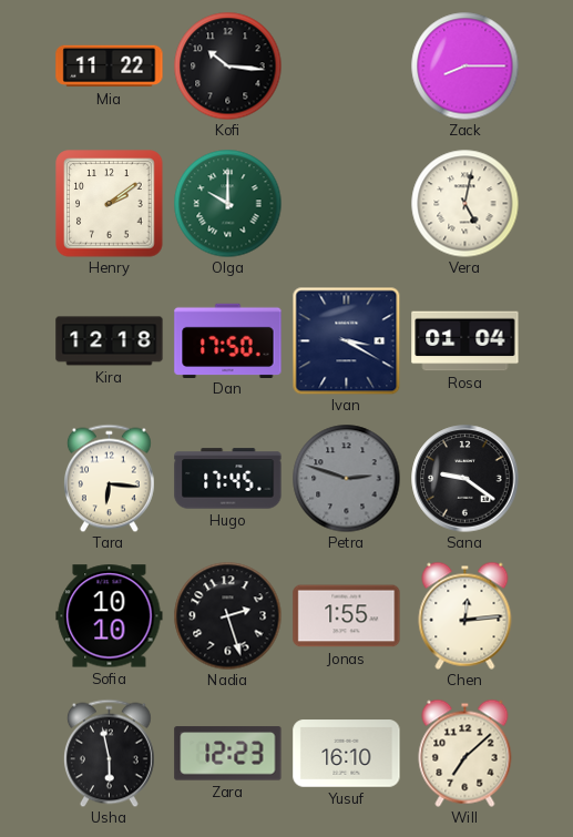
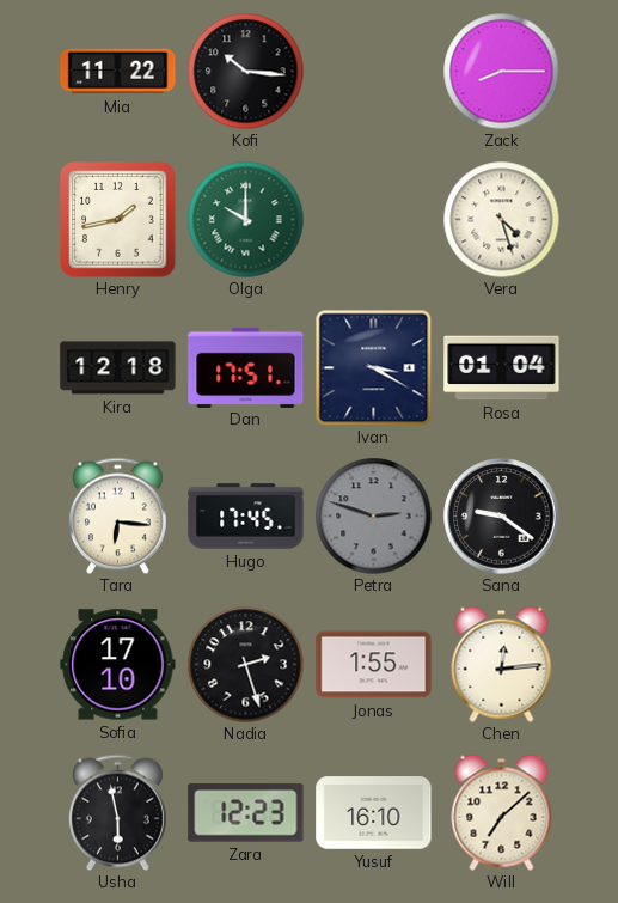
Henry: 2:09 -> 1:43 (118, 220)
Vera: 5:02 -> 4:27 (501, 219)
Dan: 17:50 -> 17:51 (246, 367)
Sofia: 10:10 -> 17:10 (118, 665)
